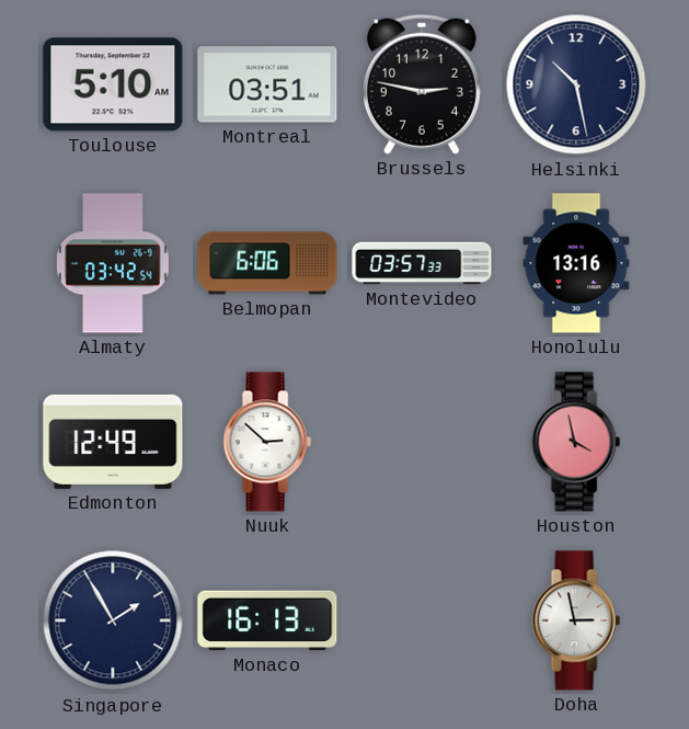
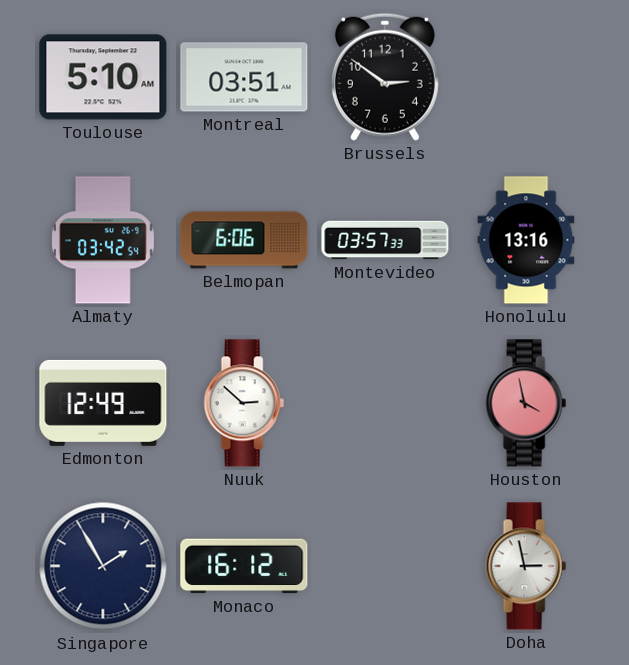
Brussels: 2:47 -> 2:51 (385, 77)
Helsinki: 10:28 -> none (576, 84)
Monaco: 16:13 -> 16:12 (244, 566)
